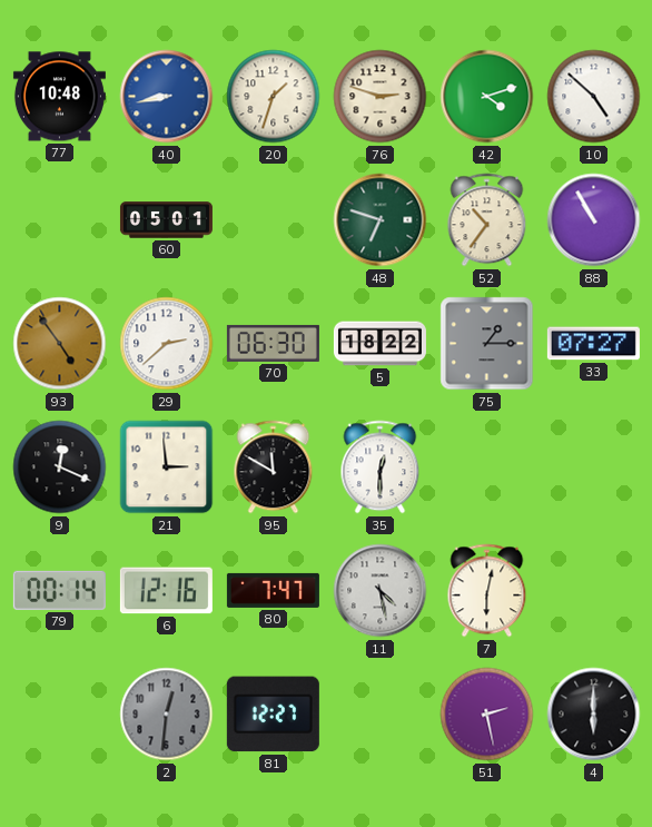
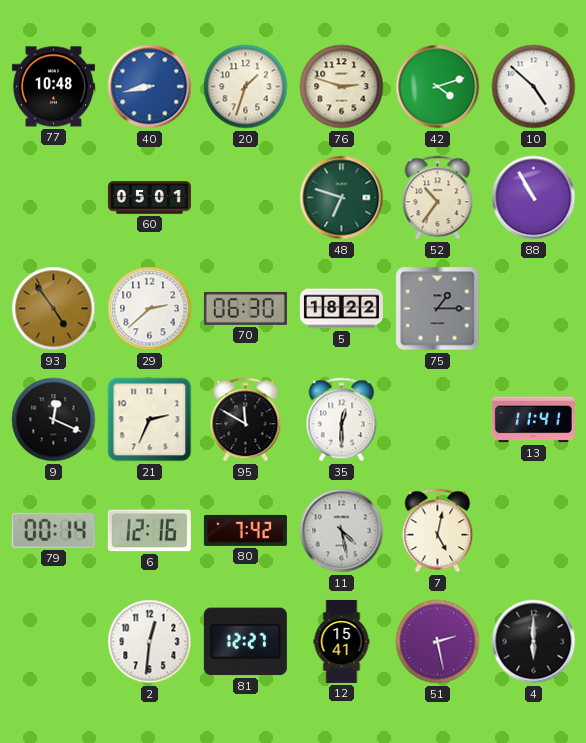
33: 07:27 -> none (593, 344)
21: 2:59 -> 2:34 (150, 420)
13: none -> 11:41 (533, 420)
80: 7:47 -> 7:42 (245, 530)
7: 6:02 -> 5:02 (438, 531)
2 dial: grey -> white (150, 642)
12: none -> 15:41 (342, 641)
